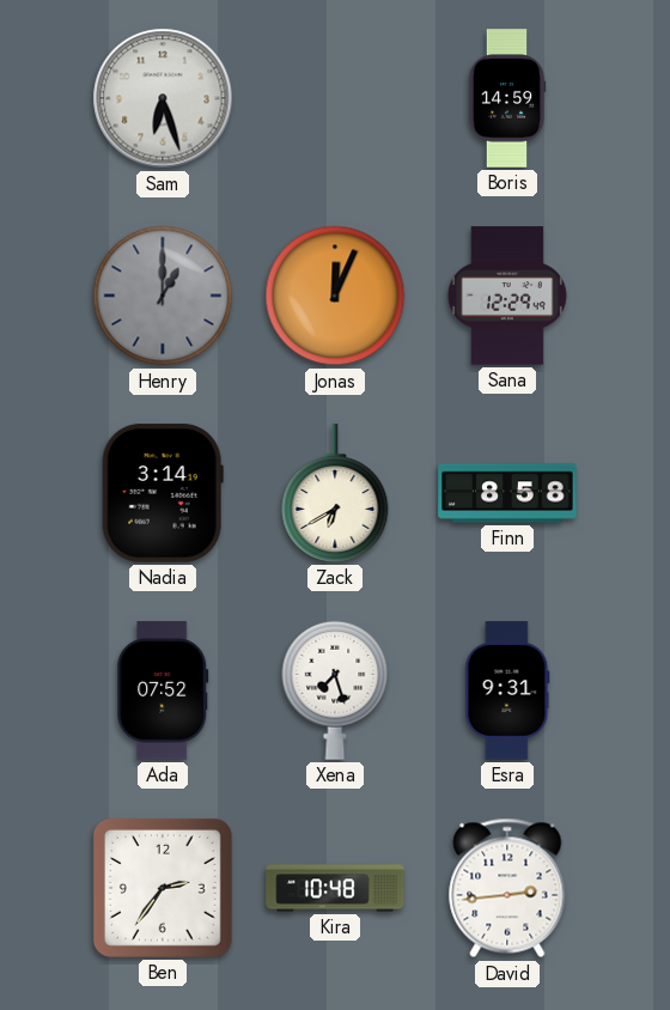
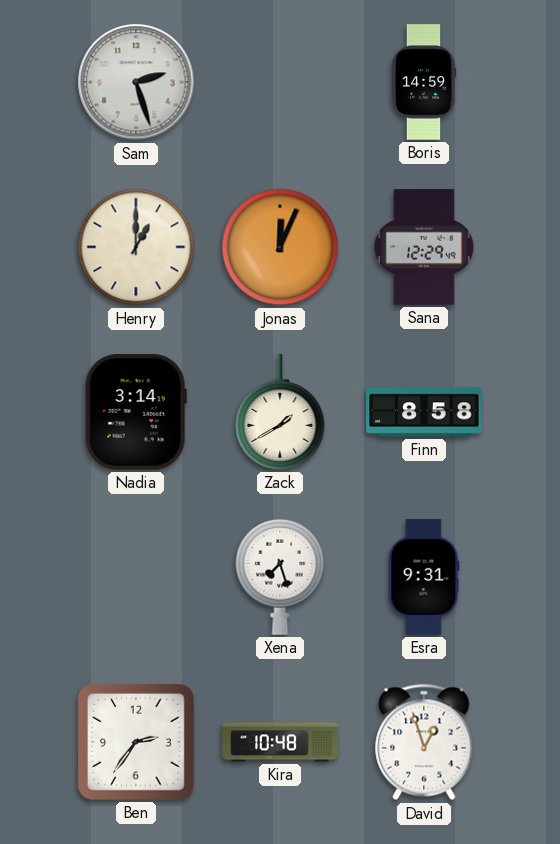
Sam: 6:27 -> 2:27 (136, 82)
Henry dial: grey -> cream (136, 247)
Zack: 6:40 -> 1:40 (280, 412)
Ada: 07:52 -> none (163, 690)
David: 2:44 -> 12:57 (424, 742)
